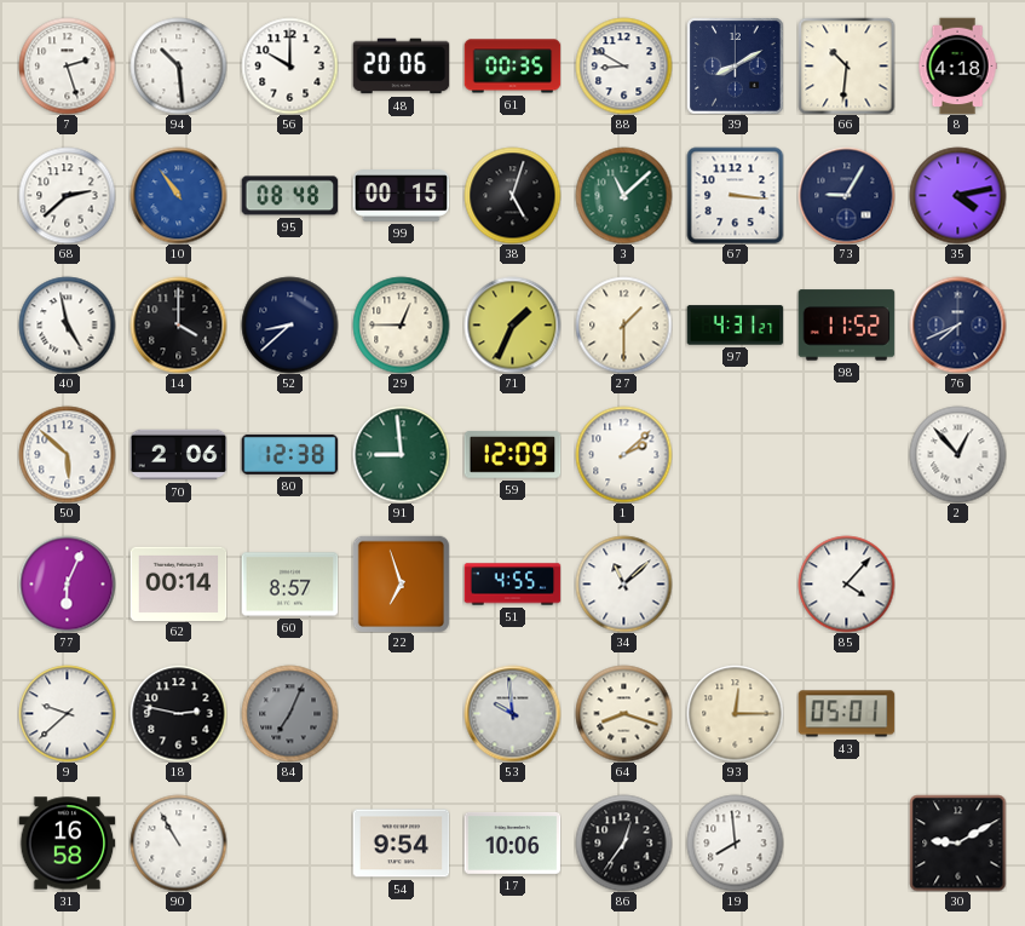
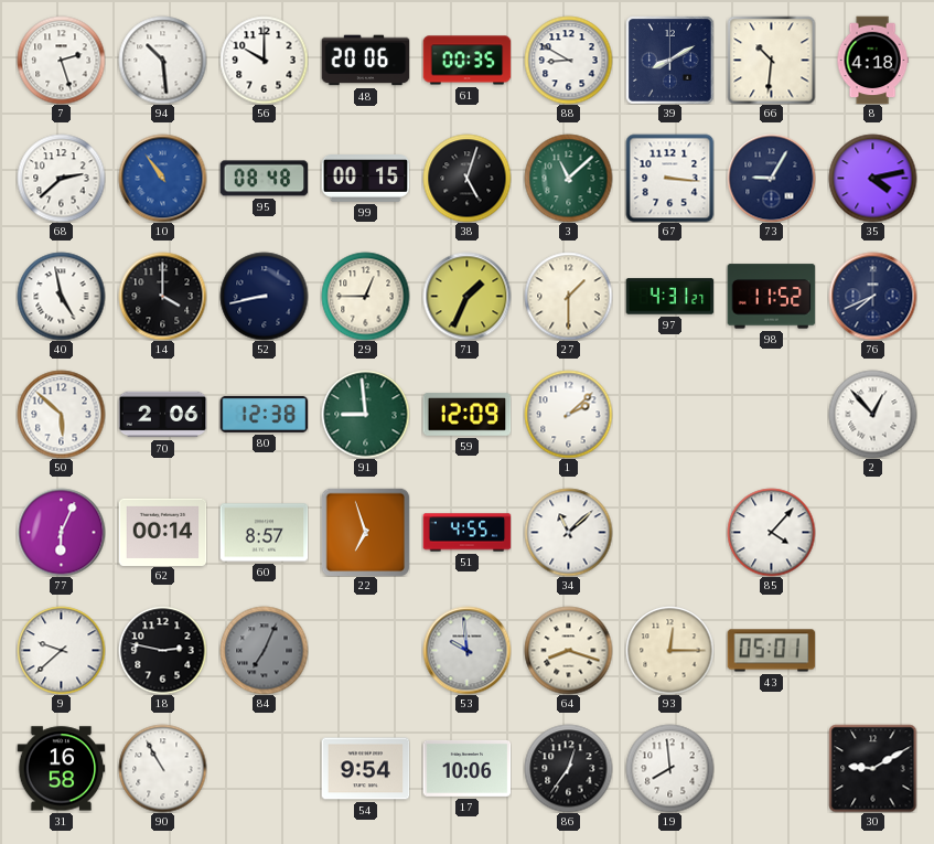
52: 8:38 -> 8:43 (264, 296)
